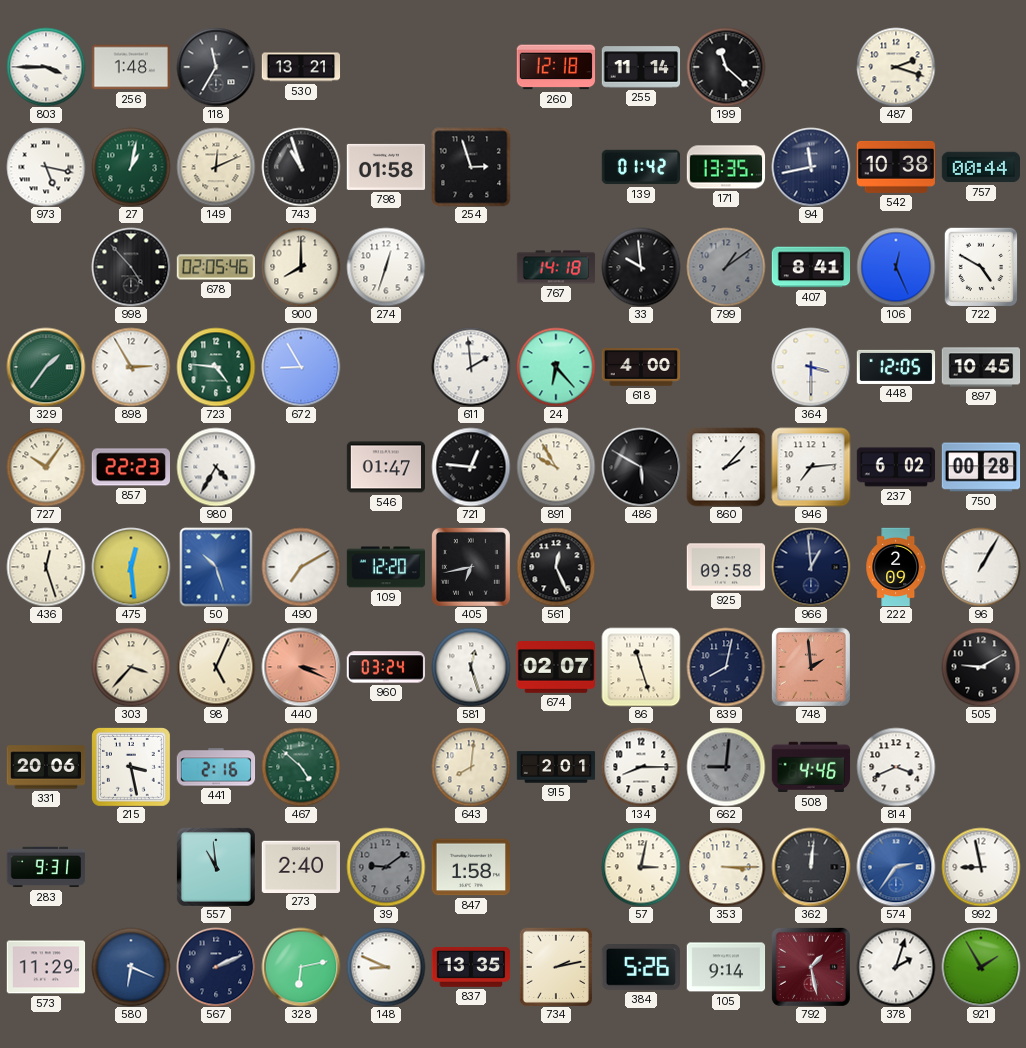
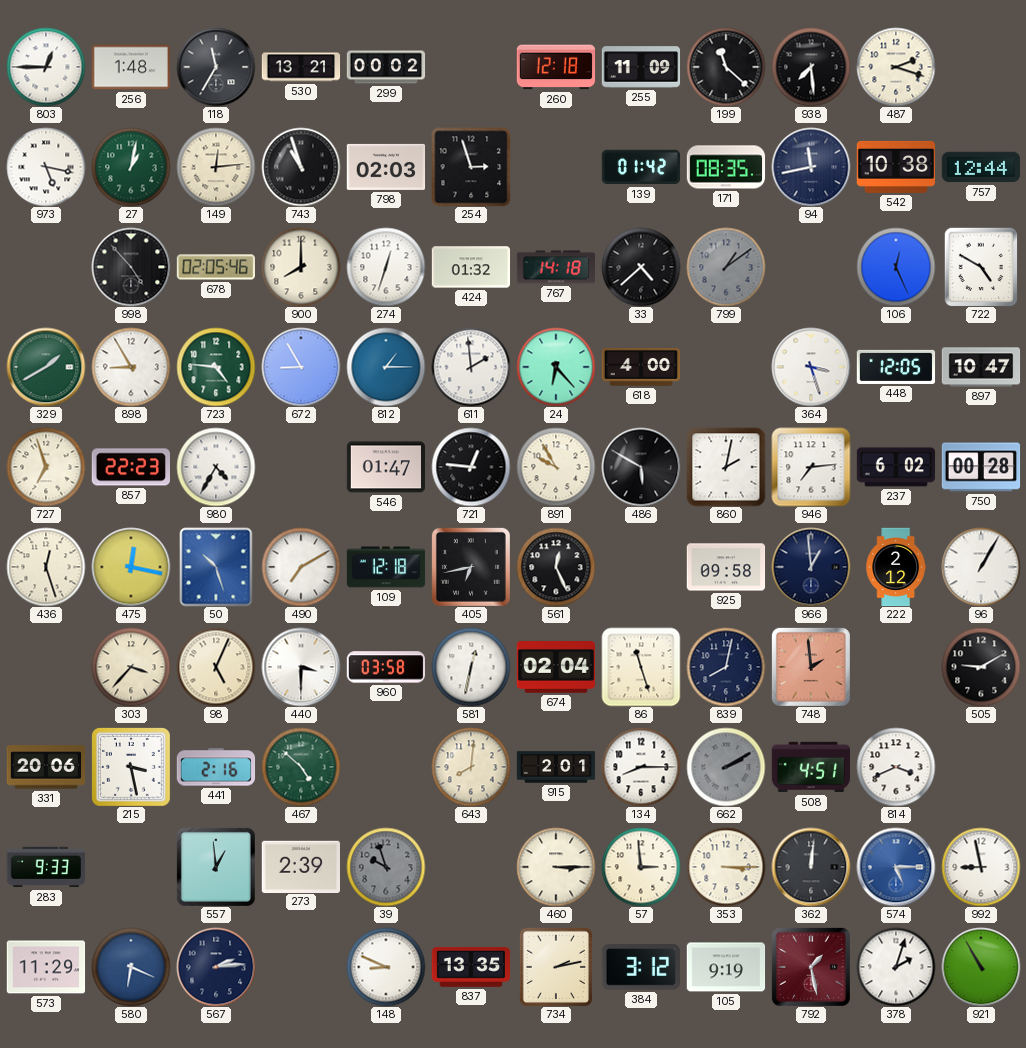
803: 3:45 -> 12:45 (46, 67)
299: none -> 00:02 (386, 67)
255: 11:14 -> 11:09 (641, 67)
938: none -> 7:29 (811, 67)
149: 12:11 -> 12:14 (216, 167)
798: 01:58 -> 02:03 (386, 167)
171: 13:35 -> 08:35 (726, 167)
757: 00:44 -> 12:44 (980, 167)
424: none -> 01:32 (471, 267)
33: 9:59 -> 4:38 (641, 267)
407: 8:41 -> none (811, 267)
329: 1:36 -> 1:40 (46, 367)
898: 2:55 -> 8:55 (131, 367)
812: none -> 1:15 (386, 367)
364: 3:30 -> 3:27 (811, 367)
897: 10:45 -> 10:47 (981, 367)
727: 10:06 -> 6:57 (46, 467)
860: 2:07 -> 2:02 (726, 467)
475: 12:29 -> 12:17 (131, 567)
109: 12:20 -> 12:18 (386, 567)
222: 2:09 -> 2:12 (895, 567)
440: 3:19 -> 3:30 (301, 667)
440 dial: salmon -> white (301, 667)
960: 03:24 -> 03:58 (385, 667)
581: 12:27 -> 12:32 (471, 667)
674: 02:07 -> 02:04 (555, 668)
662: 9:01 -> 2:10 (726, 767)
508: 4:46 -> 4:51 (811, 767)
283: 9:31 -> 9:33 (46, 867)
557: 10:59 -> 12:59 (216, 867)
273: 2:40 -> 2:39 (300, 866)
39: 9:09 -> 9:57 (386, 867)
847: 1:58 -> none (470, 867)
460: none -> 3:15 (556, 867)
57: 3:02 -> 2:59 (641, 867)
574: 2:36 -> 5:15 (896, 867)
567: 2:11 -> 2:14 (216, 967)
328: 6:13 -> none (301, 967)
384: 5:26 -> 3:12 (640, 968)
105: 9:14 -> 9:19 (726, 967)
921: 1:55 -> 10:55 (981, 967)
